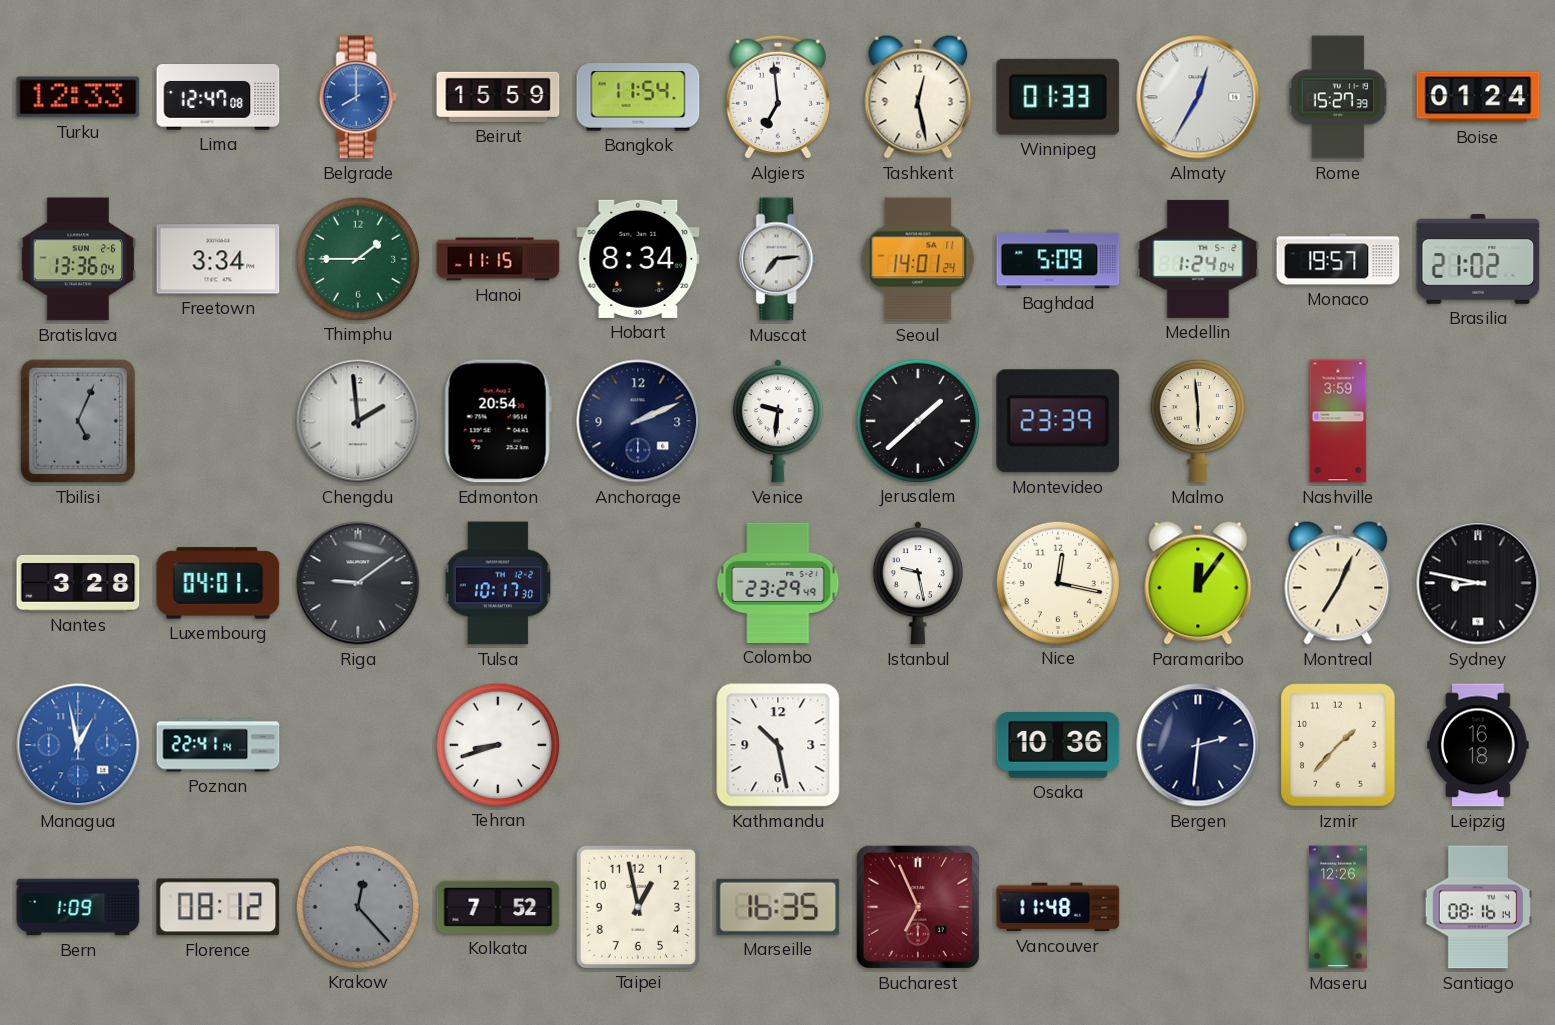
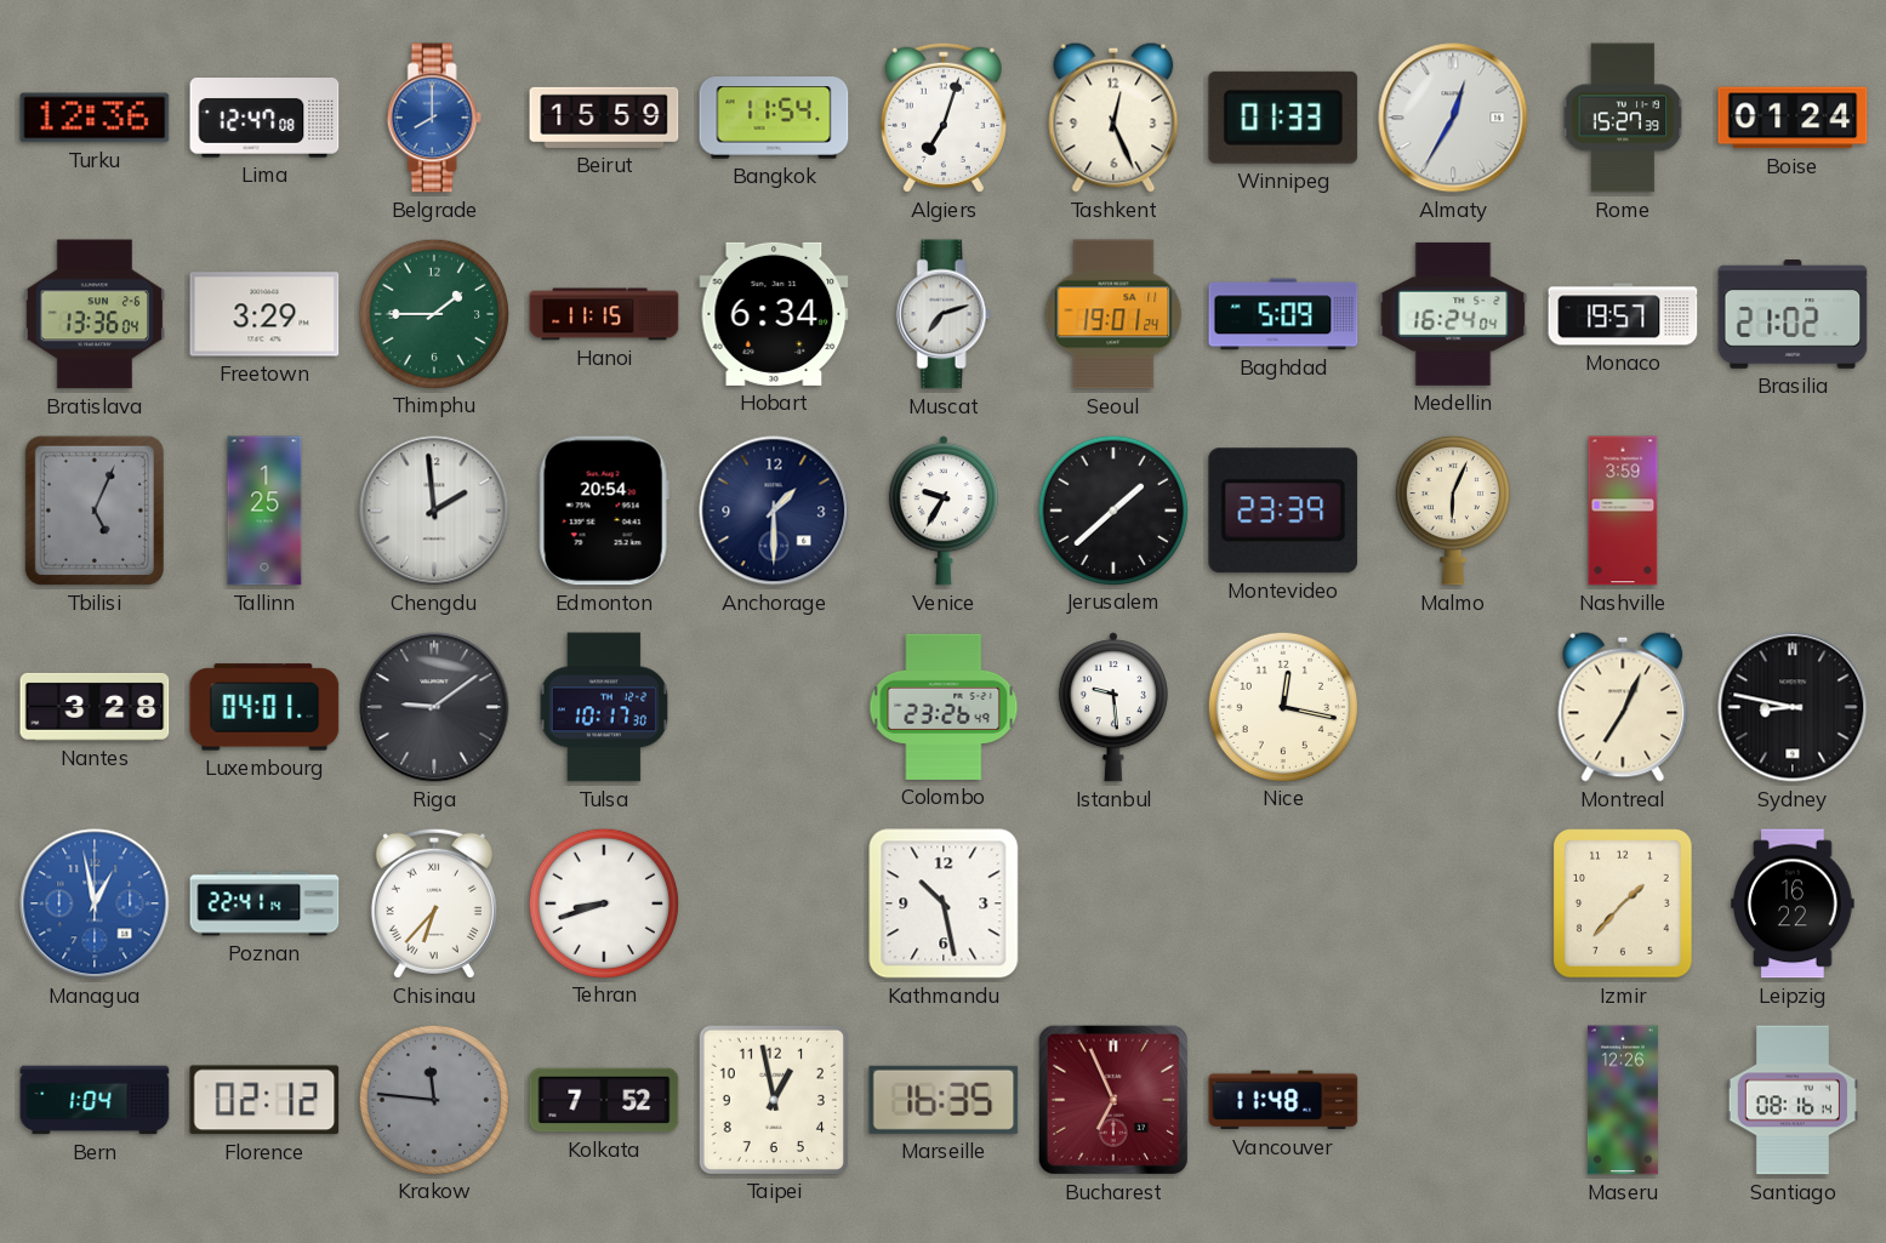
Turku: 12:33 -> 12:36 (95, 118)
Algiers: 6:59 -> 7:03 (944, 118)
Tashkent: 12:28 -> 12:26 (1113, 118)
Freetown: 3:34 -> 3:29 (264, 314)
Hobart: 8:34 -> 6:34 (774, 314)
Muscat: 7:14 -> 7:12 (944, 314)
Seoul: 14:01 -> 19:01 (1113, 314)
Medellin: 1:24 -> 16:24 (1453, 314)
Tallinn: none -> 1:25 (264, 511)
Anchorage: 2:11 -> 1:30 (774, 511)
Venice: 9:31 -> 9:35 (944, 511)
Malmo: 5:59 -> 6:04 (1453, 511)
Colombo: 23:29 -> 23:26 (944, 707)
Istanbul: 9:28 -> 9:29 (1113, 707)
Paramaribo: 12:06 -> none (1198, 583)
Chisinau: none -> 6:37 (434, 903)
Osaka: 10:36 -> none (1058, 745)
Bergen: 2:31 -> none (1198, 745)
Leipzig: 16:18 -> 16:22 (1793, 903)
Bern: 1:09 -> 1:04 (95, 1100)
Florence: 08:12 -> 02:12 (264, 1100)
Krakow: 12:23 -> 11:46 (433, 1099)
